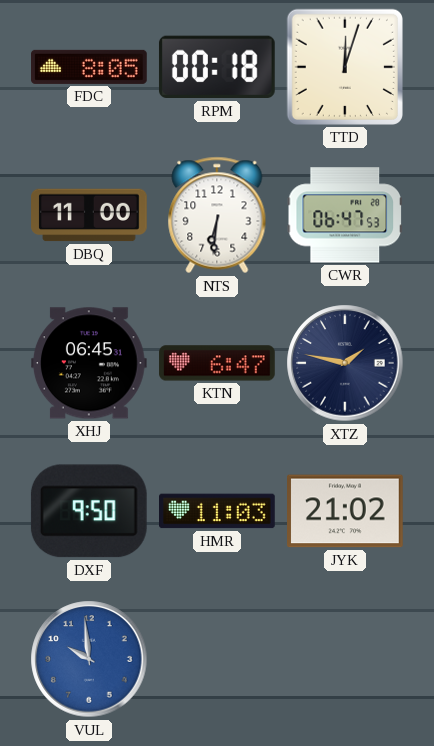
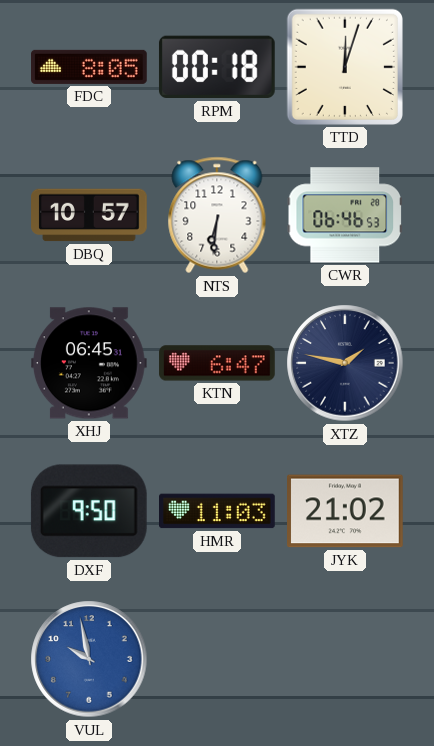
DBQ: 11:00 -> 10:57 (89, 215)
CWR: 06:47 -> 06:46 (344, 215)
VUL: 9:59 -> 9:58 (89, 659)
